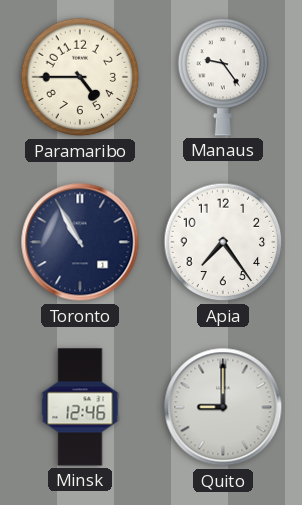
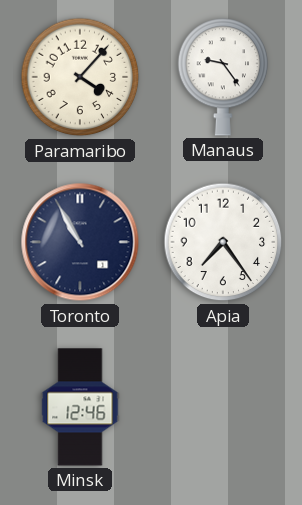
Paramaribo: 4:45 -> 4:07 (80, 77)
Quito: 9:00 -> none (223, 407)
